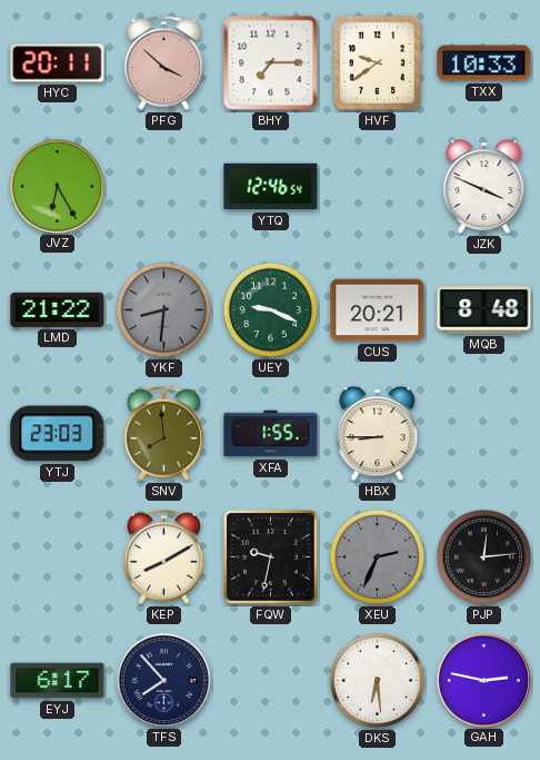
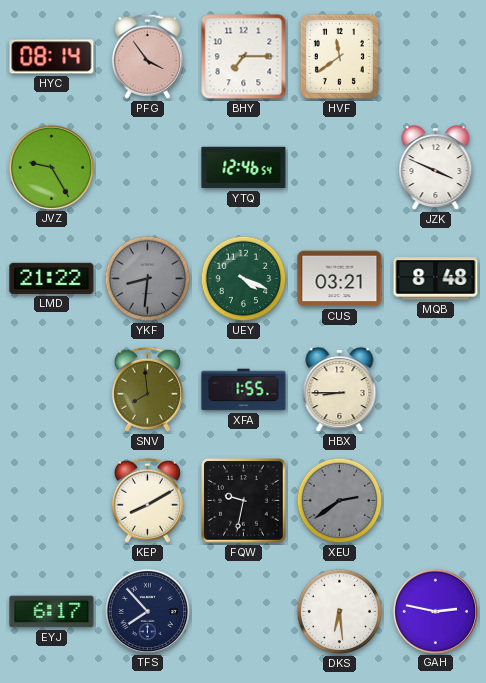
HYC: 20:11 -> 08:14 (52, 57)
PFG: 3:52 -> 3:54 (147, 56)
HVF: 9:39 -> 11:39 (339, 56)
TXX: 10:33 -> none (484, 63)
JVZ: 6:25 -> 9:25 (51, 167)
UEY: 9:19 -> 4:19 (244, 279)
CUS: 20:21 -> 03:21 (340, 279)
YTJ: 23:03 -> none (58, 434)
XEU: 2:34 -> 2:39 (340, 501)
PJP: 12:14 -> none (484, 557)
